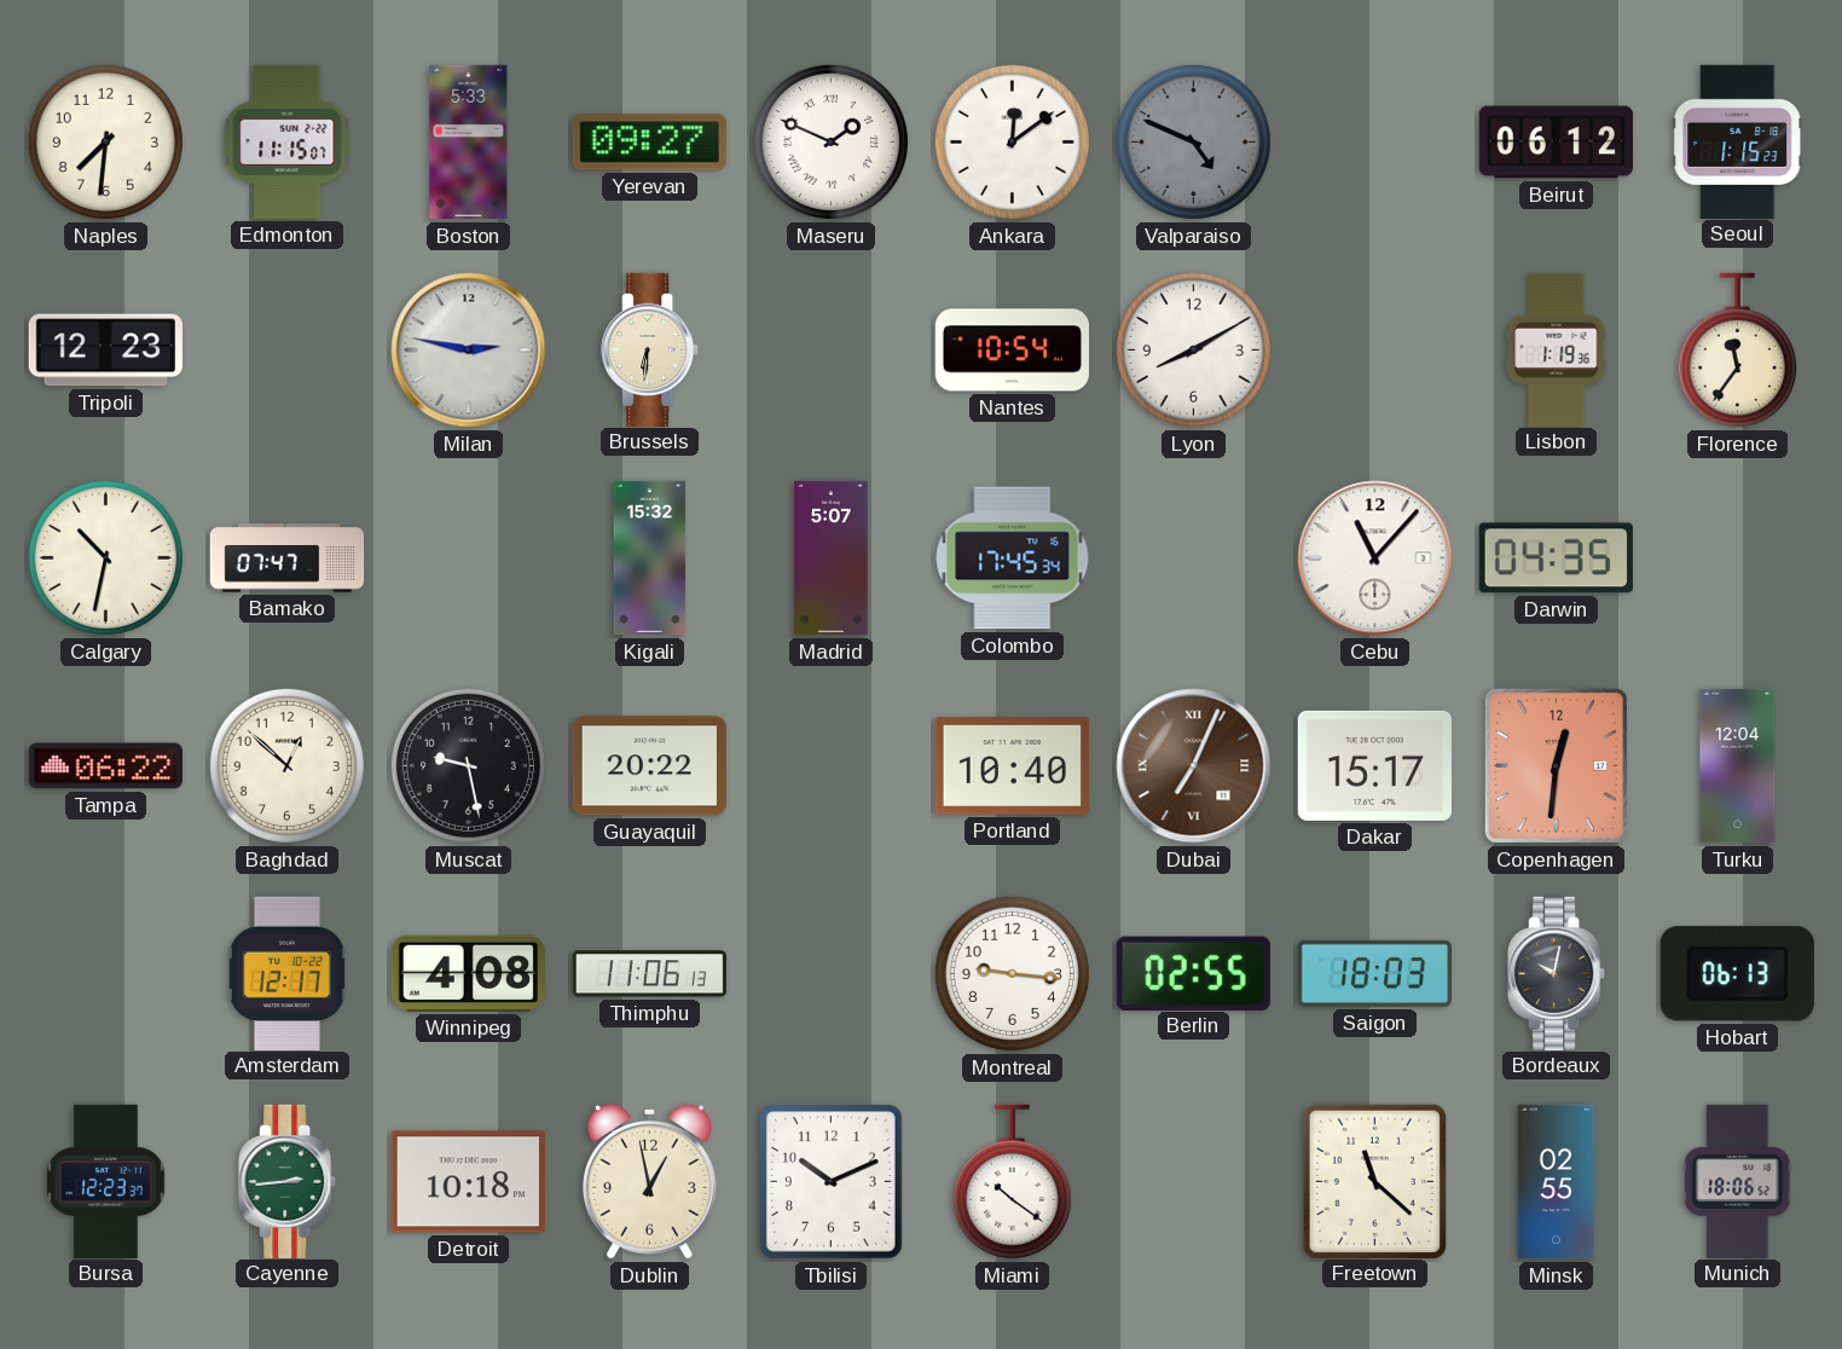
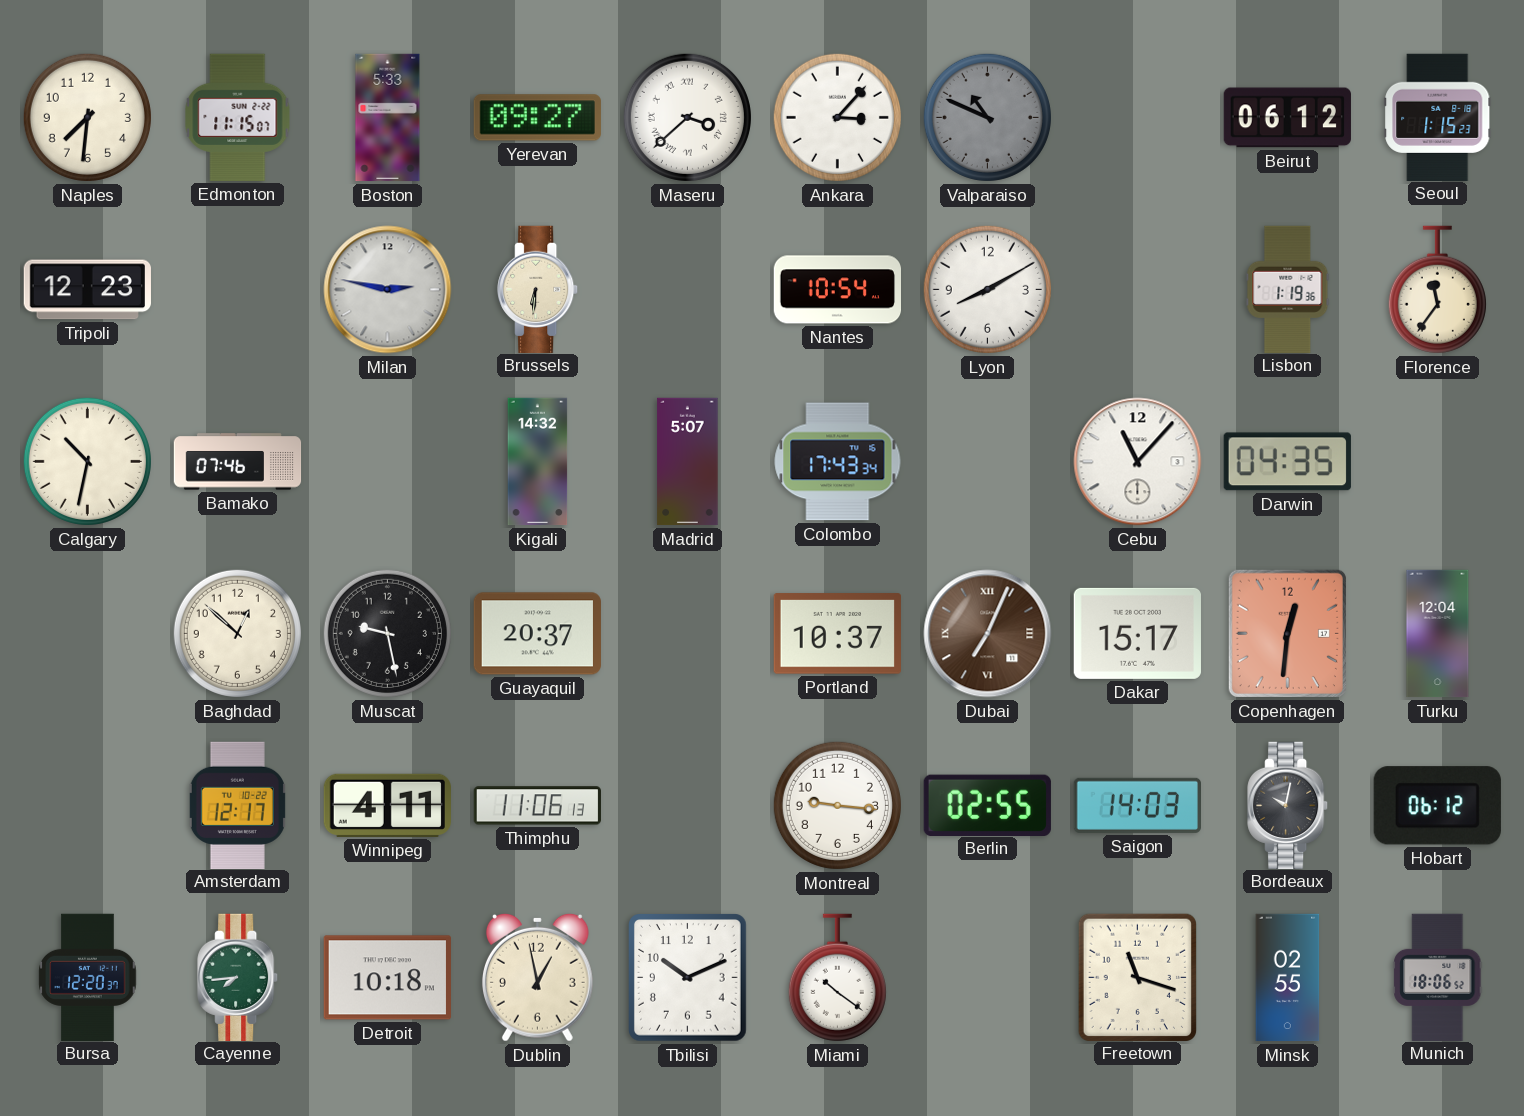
Maseru: 1:49 -> 3:38 (687, 117)
Ankara: 12:09 -> 3:07 (837, 117)
Valparaiso: 4:49 -> 10:49 (987, 117)
Bamako: 07:47 -> 07:46 (238, 462)
Kigali: 15:32 -> 14:32 (538, 462)
Colombo: 17:45 -> 17:43 (838, 462)
Tampa: 06:22 -> none (105, 766)
Guayaquil: 20:22 -> 20:37 (537, 634)
Portland: 10:40 -> 10:37 (837, 634)
Winnipeg: 4:08 -> 4:11 (387, 805)
Saigon: 18:03 -> 14:03 (1137, 805)
Hobart: 06:13 -> 06:12 (1437, 806)
Bursa: 12:23 -> 12:20 (88, 977)
Cayenne: 2:44 -> 7:44 (238, 977)
Freetown: 11:22 -> 11:18 (1137, 977)
